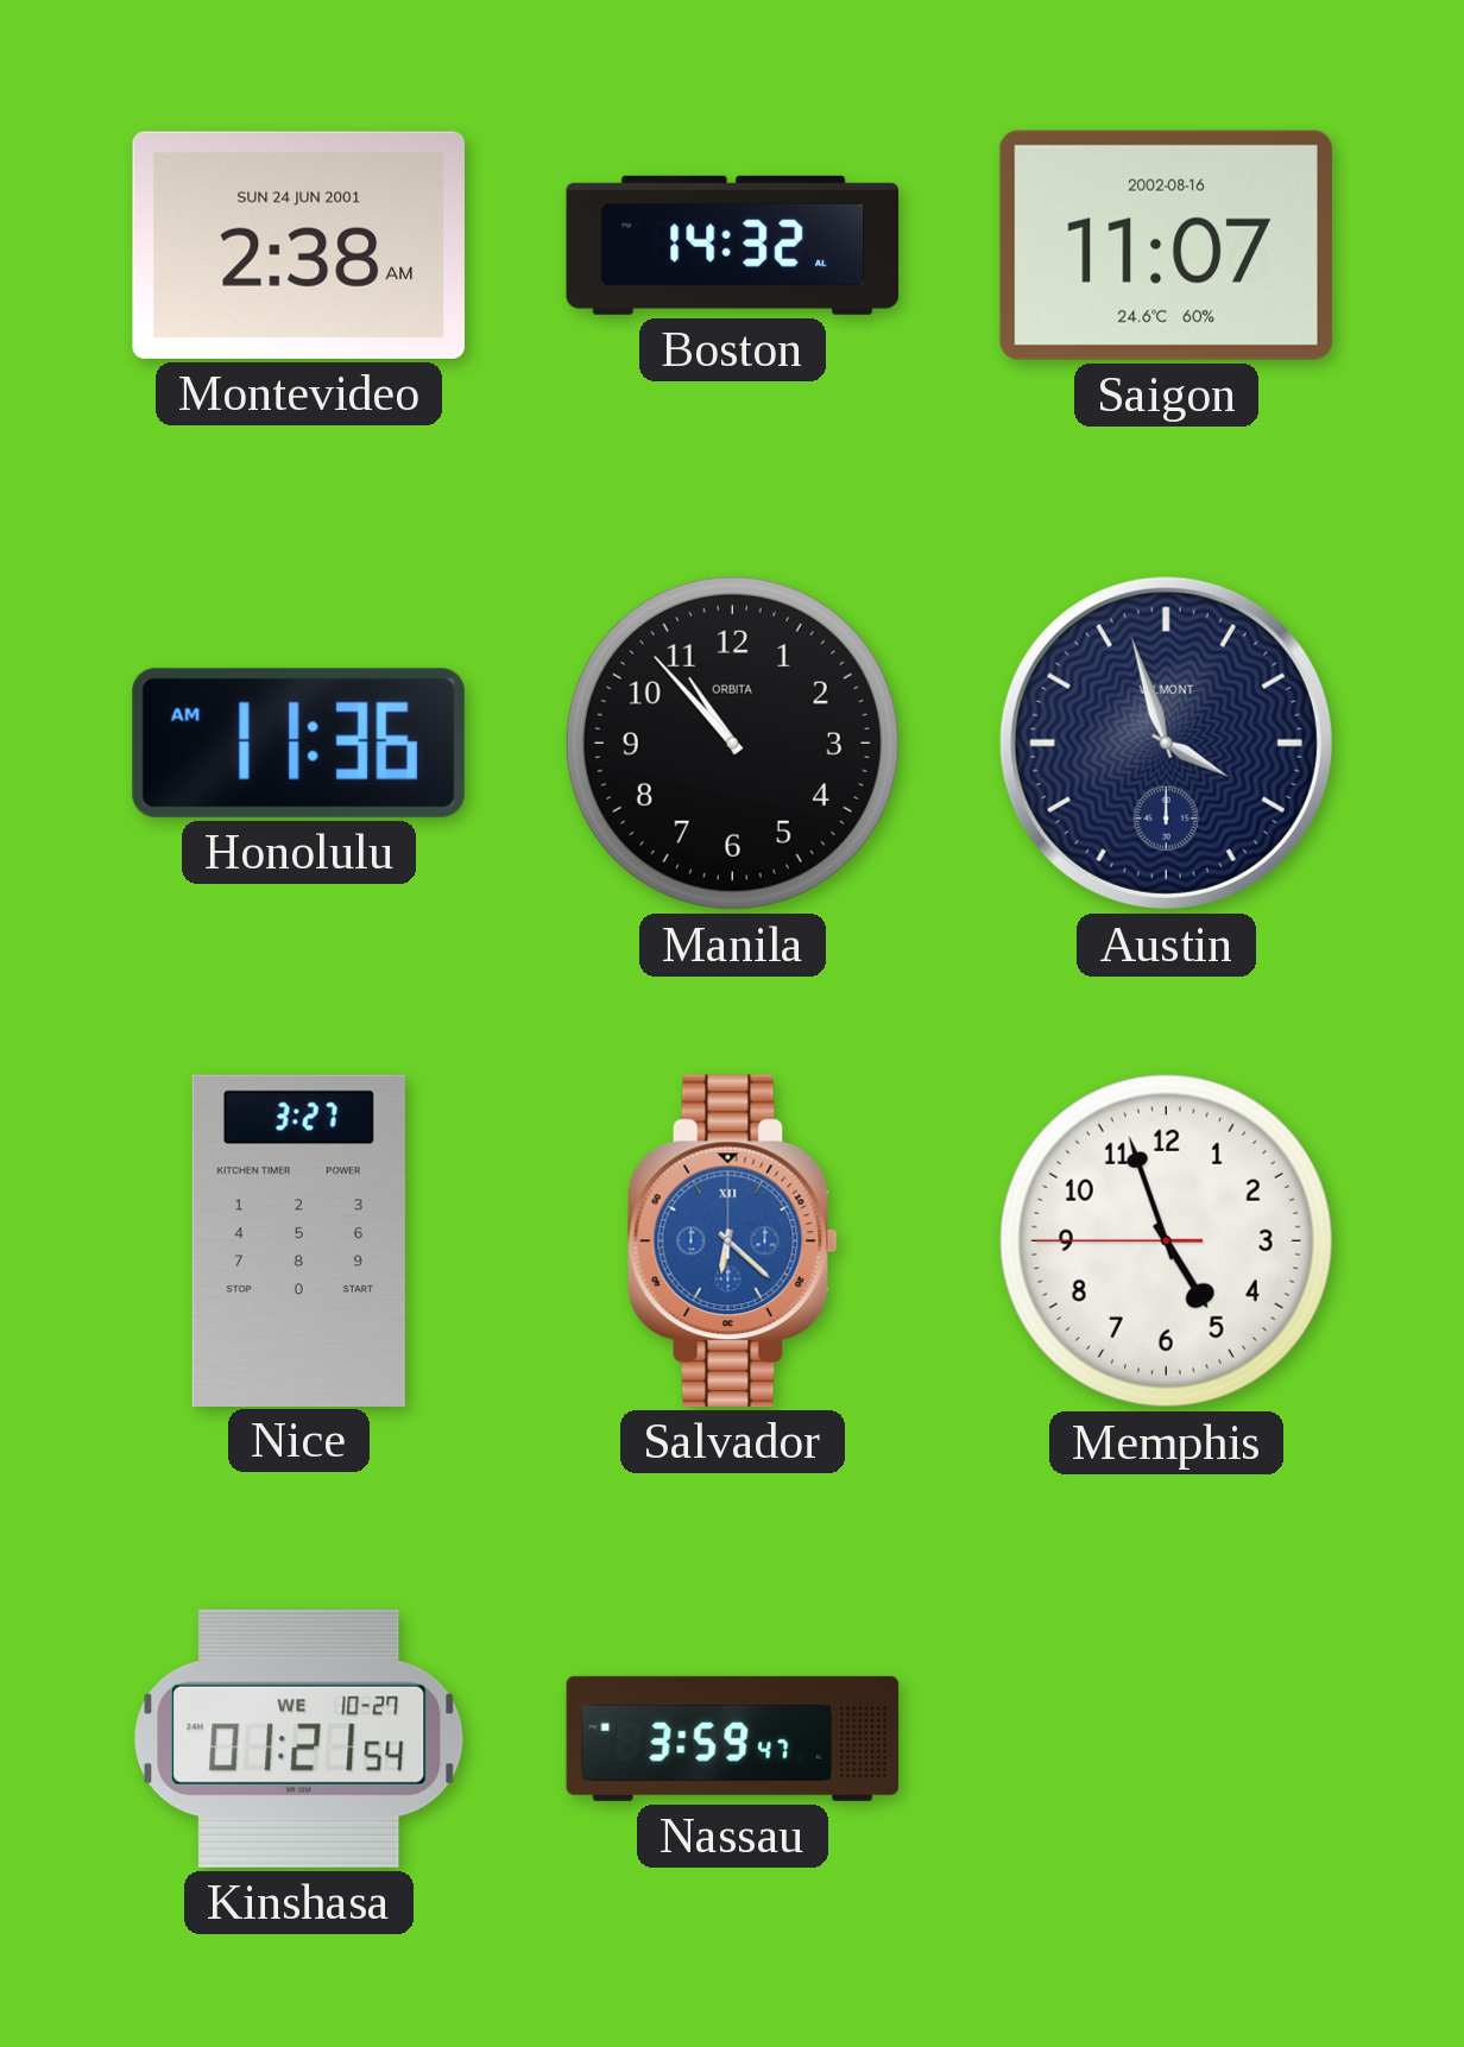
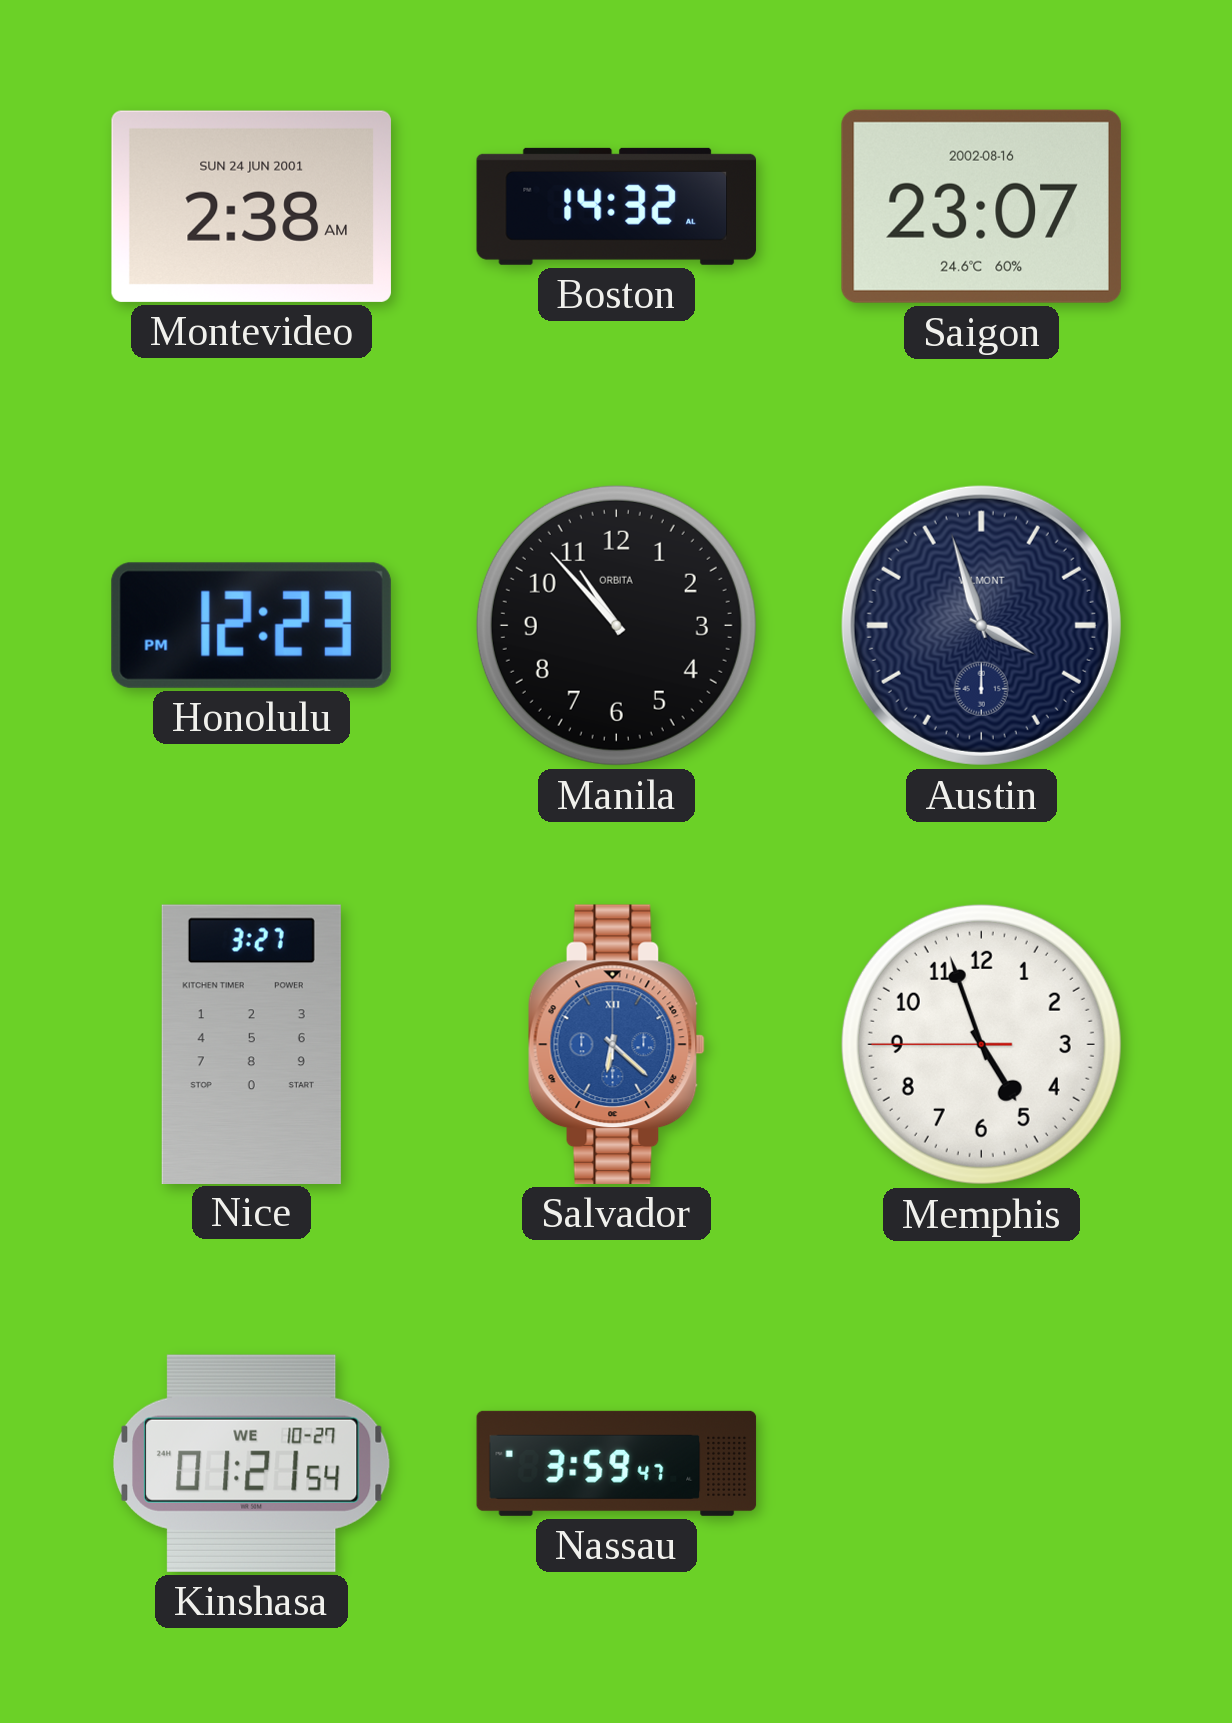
Saigon: 11:07 -> 23:07 (981, 206)
Honolulu: 11:36 -> 12:23 (251, 625)
